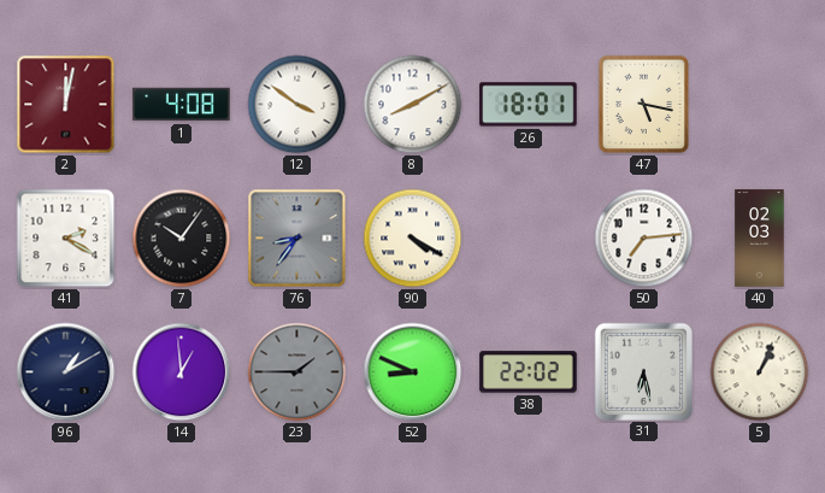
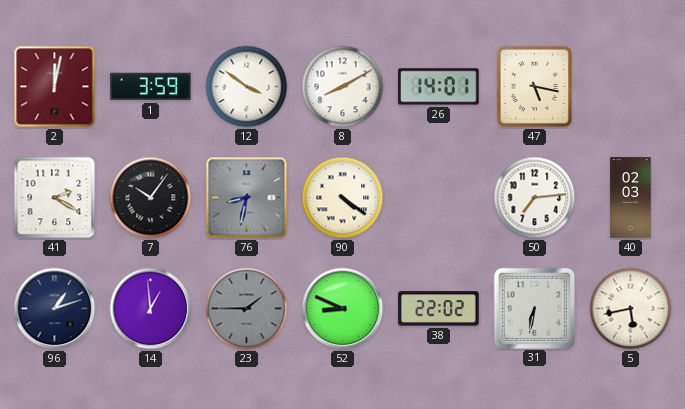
1: 4:08 -> 3:59 (151, 87)
26: 18:01 -> 14:01 (439, 87)
76: 8:36 -> 8:32 (247, 198)
90: 4:20 -> 4:21 (343, 198)
96: 1:10 -> 1:12 (55, 309)
31: 6:28 -> 6:32 (534, 308)
5: 1:04 -> 5:43 (631, 309)
